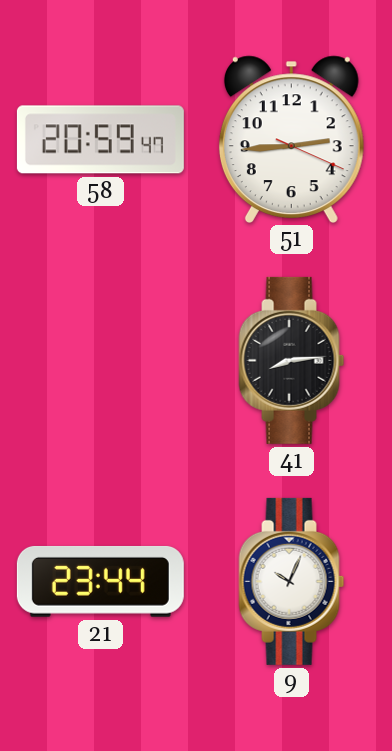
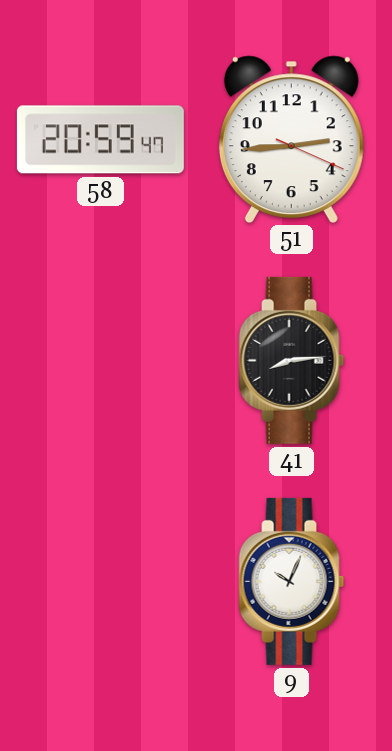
21: 23:44 -> none (100, 581)
